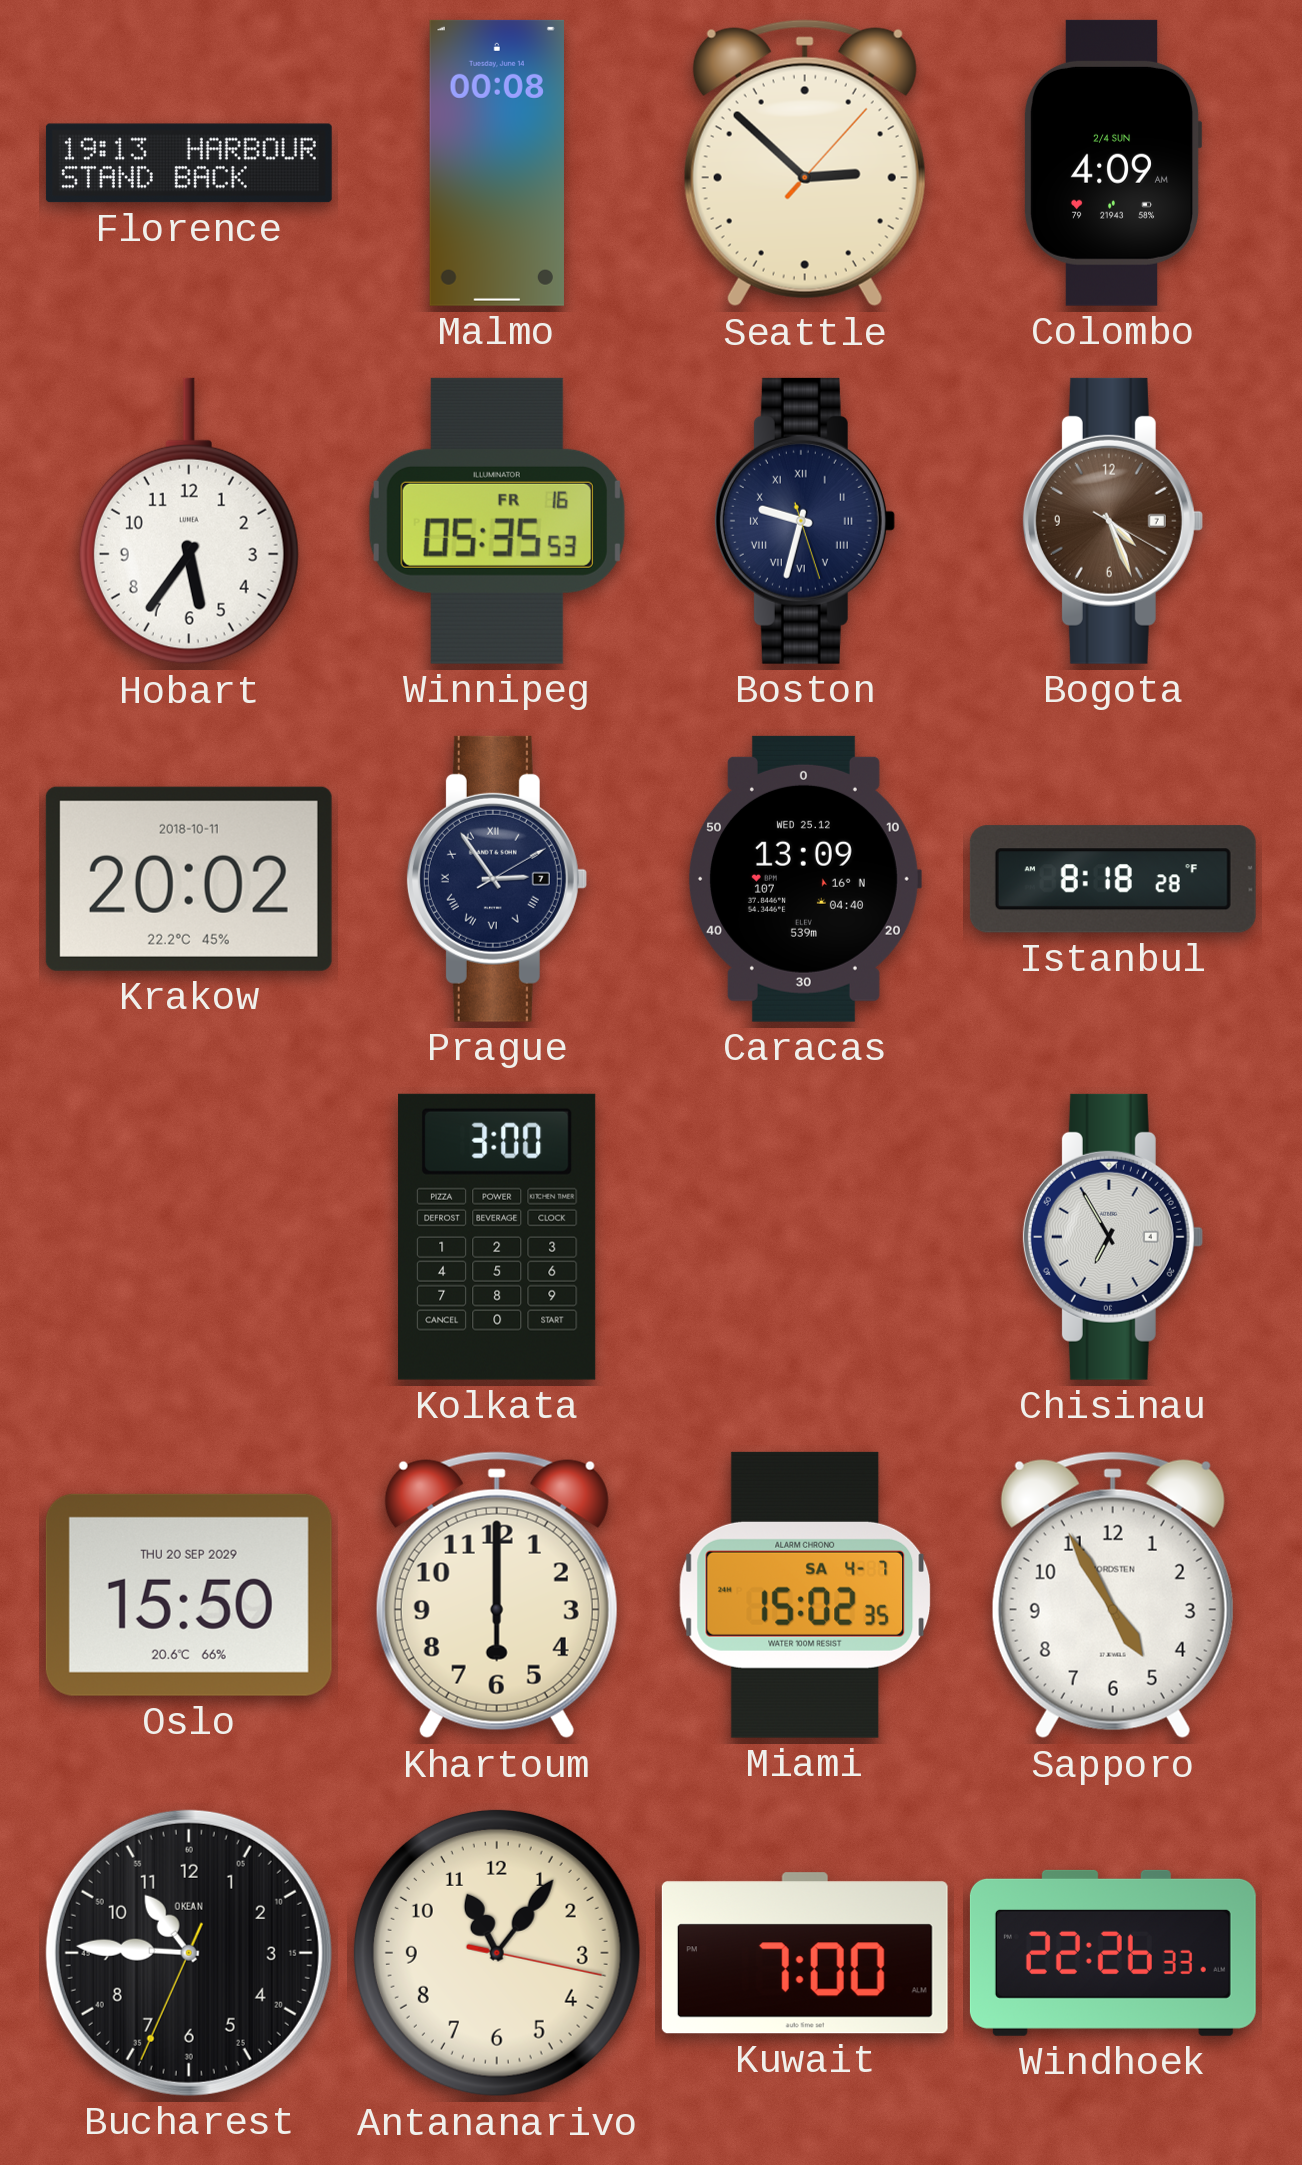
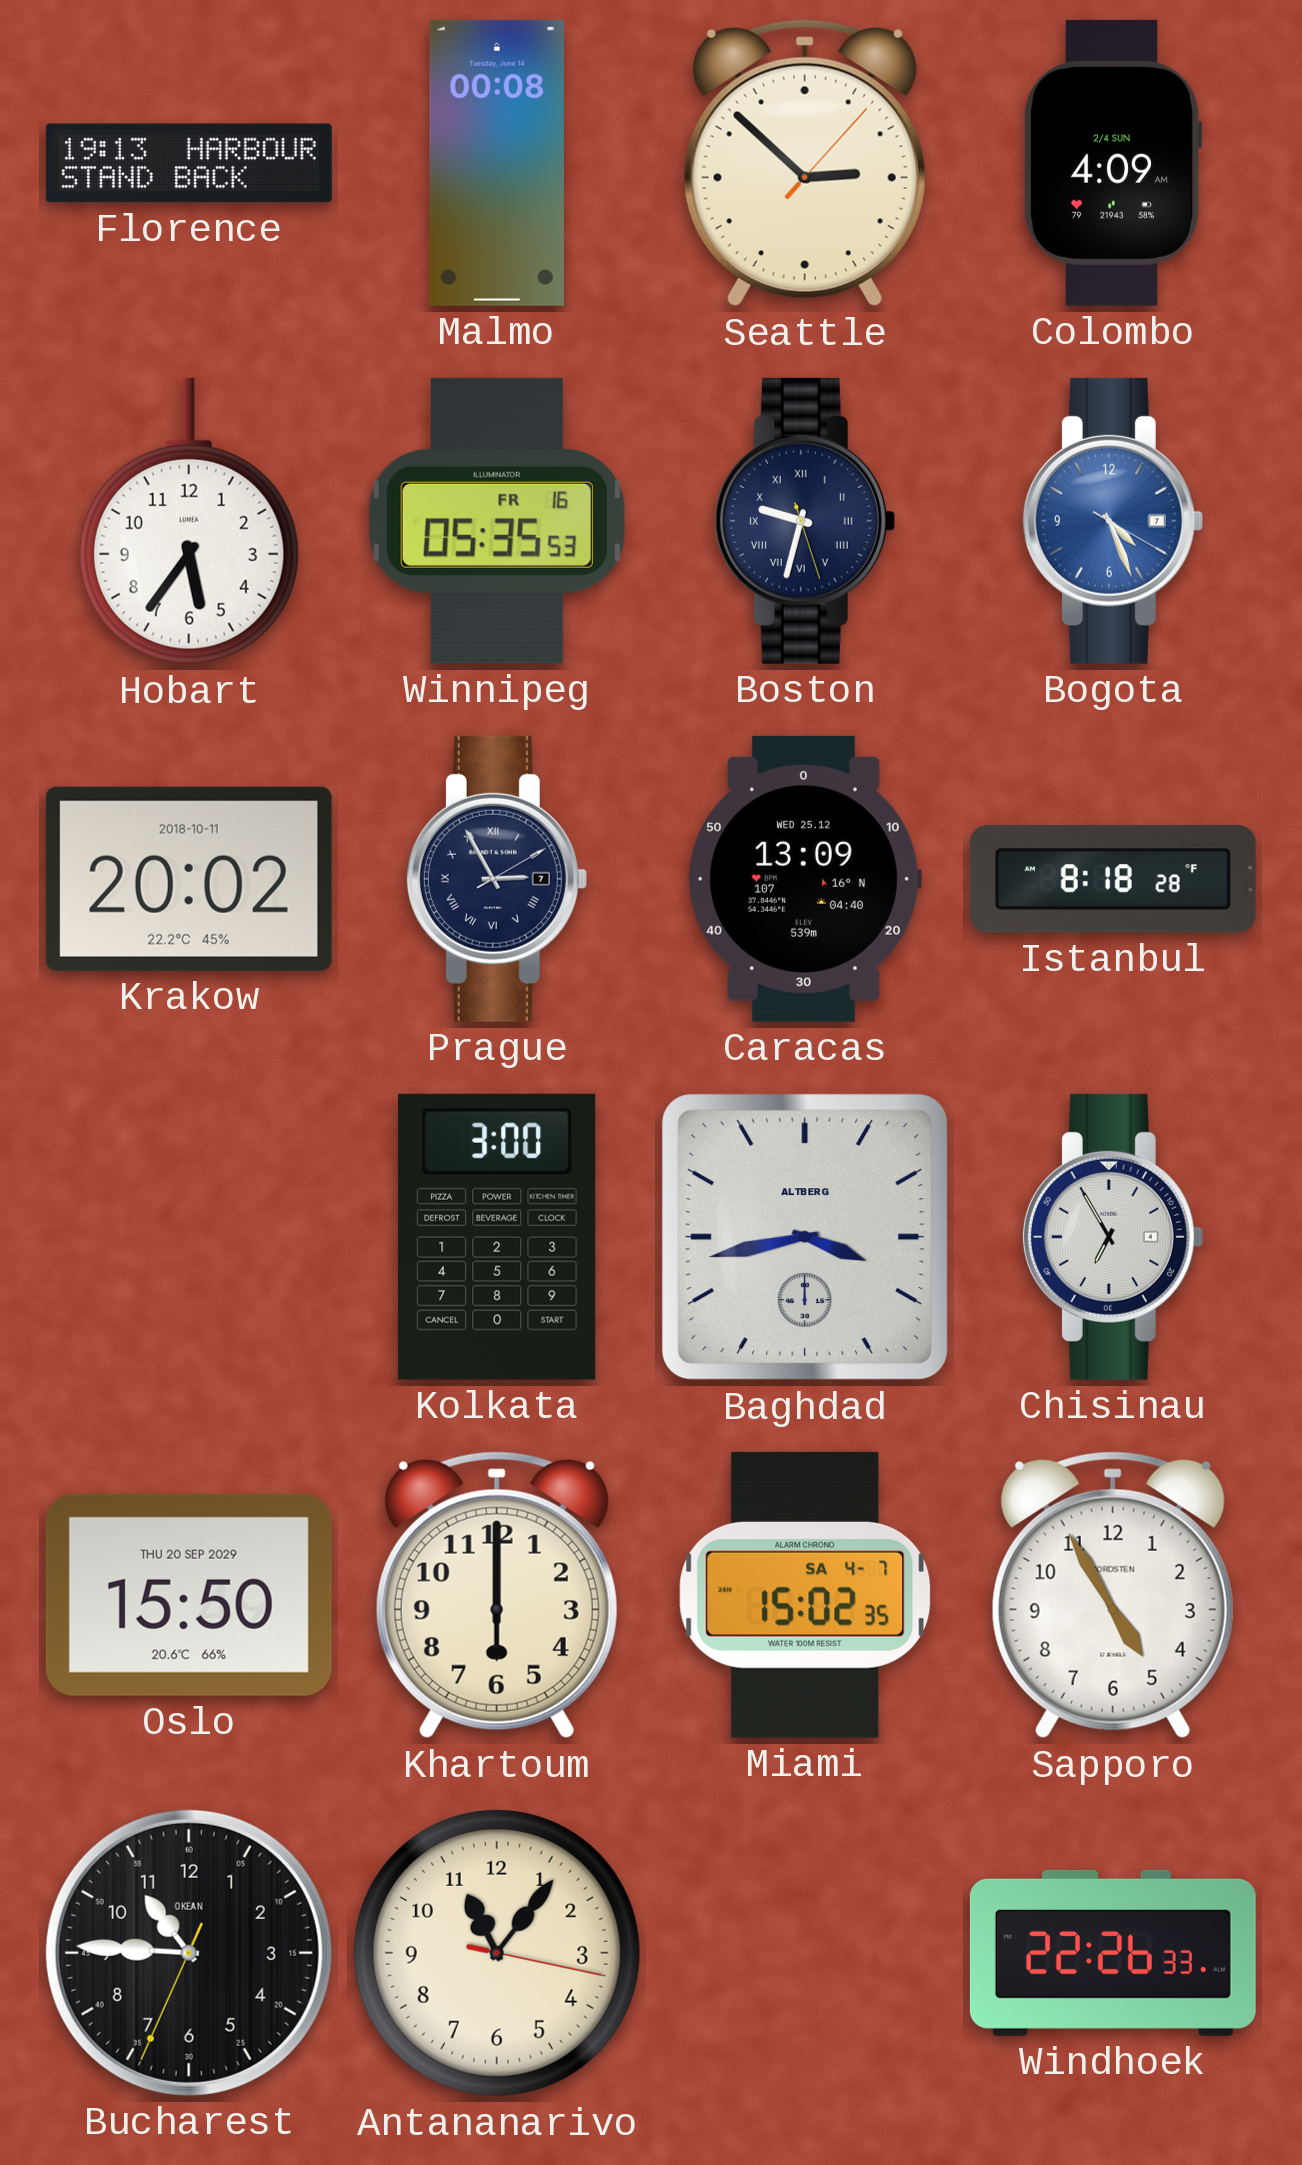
Bogota dial: brown -> blue (1112, 521)
Prague: 2:54 -> 2:55 (496, 879)
Baghdad: none -> 3:43 (805, 1237)
Kuwait: 7:00 -> none (805, 1953)
